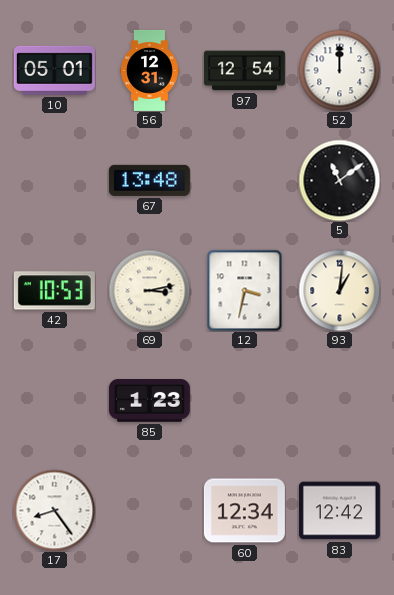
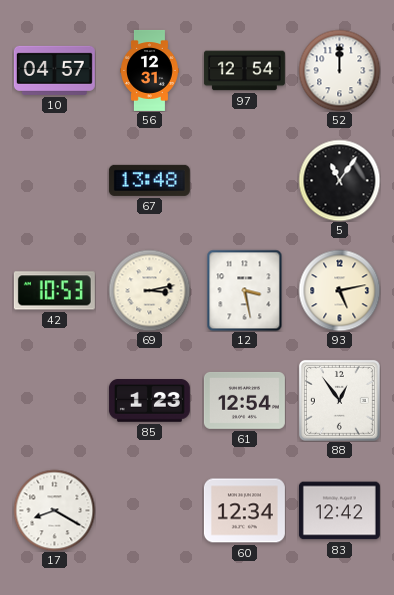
10: 05:01 -> 04:57 (54, 70)
5: 11:09 -> 11:06 (339, 180)
12: 3:32 -> 3:28 (245, 290)
93: 1:01 -> 5:13 (339, 290)
61: none -> 12:54 (244, 400)
88: none -> 12:54 (339, 400)
17: 8:24 -> 8:20 (54, 510)
